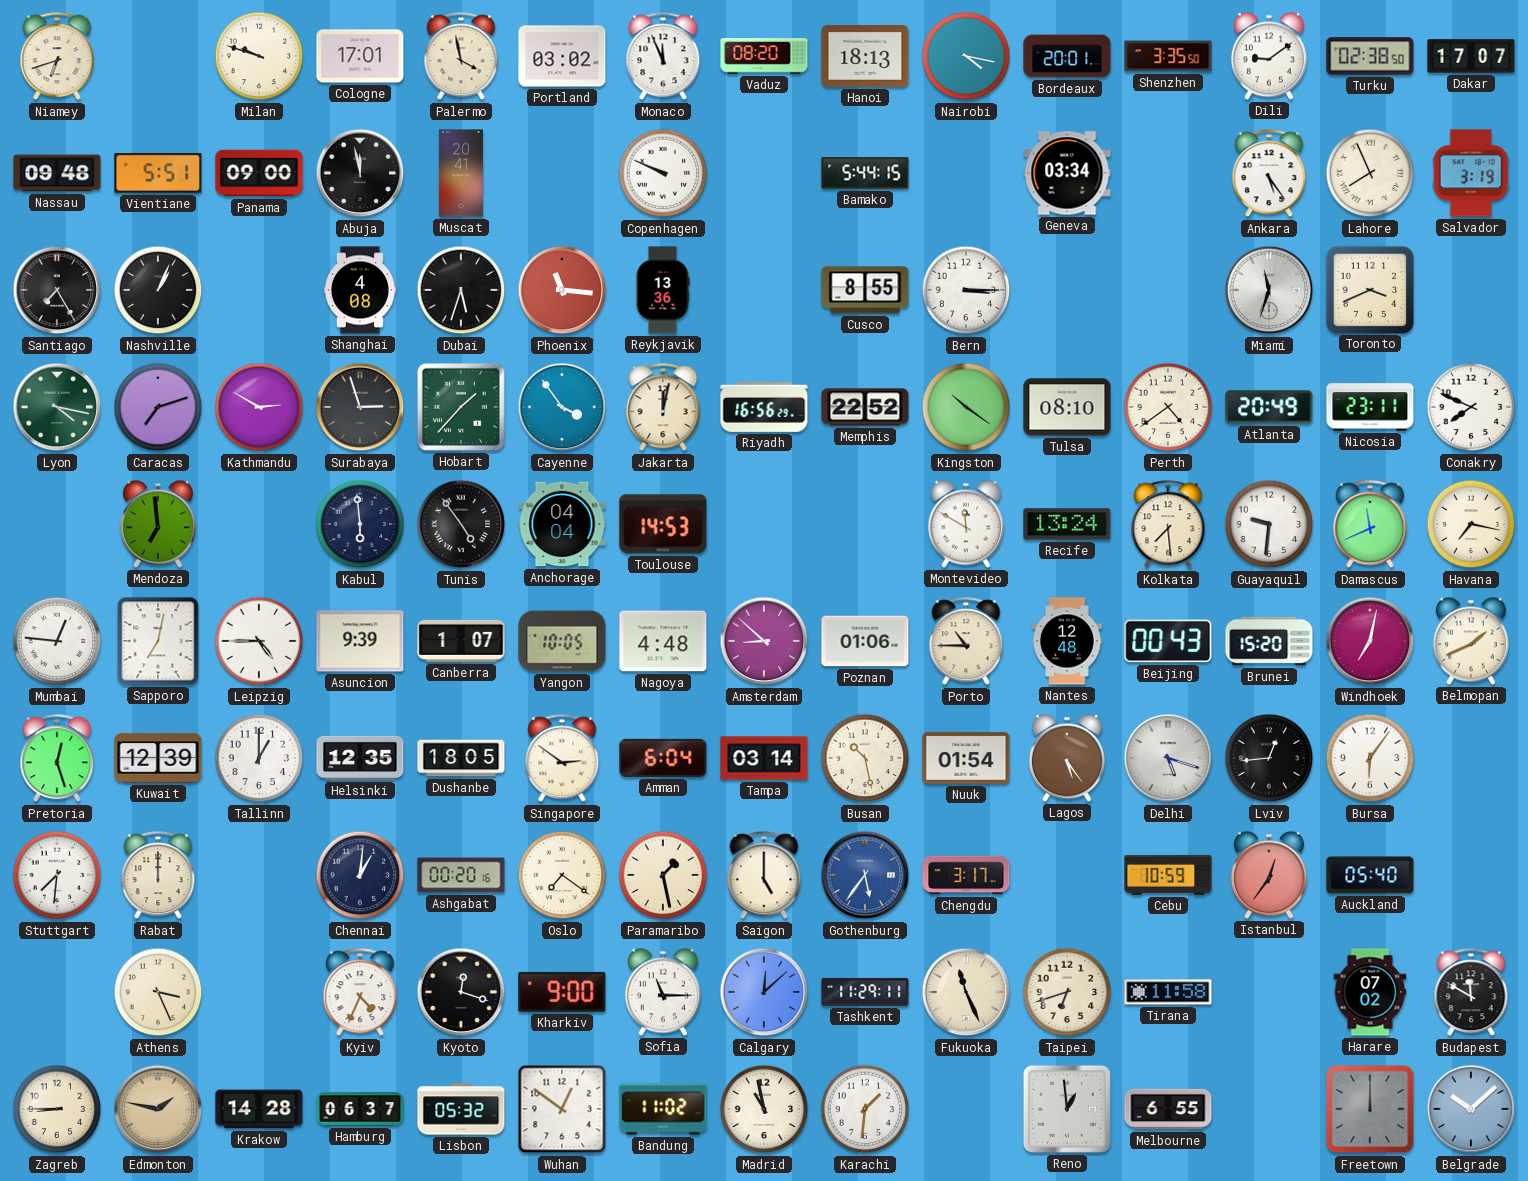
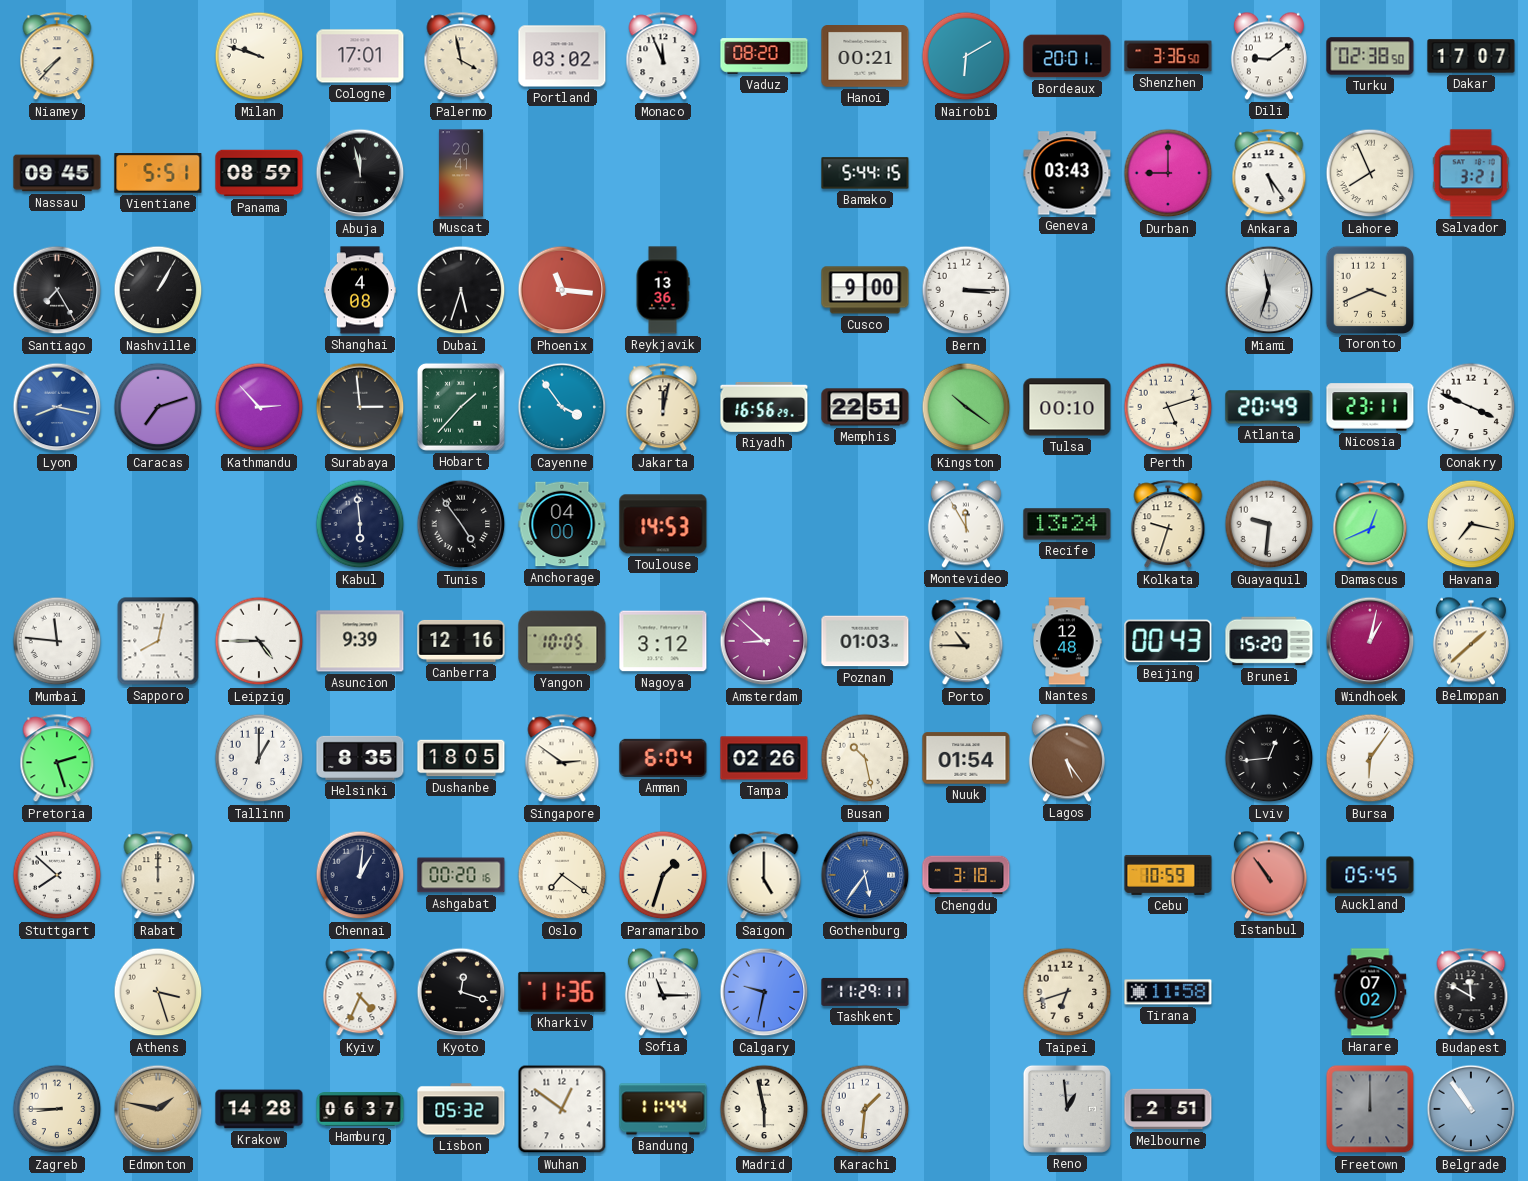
Niamey: 6:42 -> 7:37 (57, 57)
Hanoi: 18:13 -> 00:21 (865, 57)
Nairobi: 4:17 -> 6:10 (966, 56)
Shenzhen: 3:35 -> 3:36 (1168, 56)
Nassau: 09:48 -> 09:45 (57, 173)
Panama: 09:00 -> 08:59 (259, 173)
Copenhagen: 9:49 -> none (663, 173)
Geneva: 03:34 -> 03:43 (1067, 173)
Durban: none -> 9:00 (1168, 173)
Salvador: 3:19 -> 3:21 (1471, 173)
Nashville: 1:04 -> 1:05 (158, 290)
Cusco: 8:55 -> 9:00 (865, 290)
Lyon: 4:17 -> 8:17 (57, 407)
Lyon dial: green -> blue (57, 407)
Kathmandu: 2:50 -> 2:53 (259, 407)
Surabaya: 2:57 -> 2:59 (360, 407)
Memphis: 22:52 -> 22:51 (865, 407)
Tulsa: 08:10 -> 00:10 (1067, 407)
Perth: 4:39 -> 5:12 (1168, 407)
Conakry: 7:49 -> 3:49 (1471, 407)
Mendoza: 6:59 -> none (158, 524)
Anchorage: 04:04 -> 04:00 (562, 524)
Montevideo: 11:50 -> 11:55 (966, 524)
Kolkata: 7:29 -> 9:33 (1168, 525)
Damascus: 11:41 -> 12:41 (1370, 525)
Mumbai: 12:46 -> 11:46 (57, 641)
Sapporo: 7:02 -> 8:02 (158, 641)
Canberra: 1:07 -> 12:16 (461, 641)
Nagoya: 4:48 -> 3:12 (663, 641)
Poznan: 01:06 -> 01:03 (865, 641)
Windhoek: 7:02 -> 1:02 (1370, 641)
Belmopan: 1:41 -> 1:38 (1471, 641)
Pretoria: 12:27 -> 2:27 (57, 759)
Kuwait: 12:39 -> none (158, 758)
Helsinki: 12:35 -> 8:35 (360, 758)
Tampa: 03:14 -> 02:26 (764, 758)
Delhi: 5:18 -> none (1168, 758)
Stuttgart: 7:31 -> 7:52 (57, 875)
Paramaribo: 1:28 -> 1:33 (663, 875)
Chengdu: 3:17 -> 3:18 (966, 875)
Istanbul: 12:36 -> 10:54 (1269, 875)
Auckland: 05:40 -> 05:45 (1370, 875)
Athens: 3:26 -> 3:27 (158, 992)
Kharkiv: 9:00 -> 11:36 (562, 992)
Calgary: 12:08 -> 9:32 (764, 992)
Fukuoka: 11:26 -> none (966, 992)
Bandung: 11:02 -> 11:44 (663, 1109)
Madrid: 10:58 -> 5:58 (764, 1109)
Melbourne: 6:55 -> 2:51 (1168, 1109)
Belgrade: 10:08 -> 10:54 (1471, 1109)
